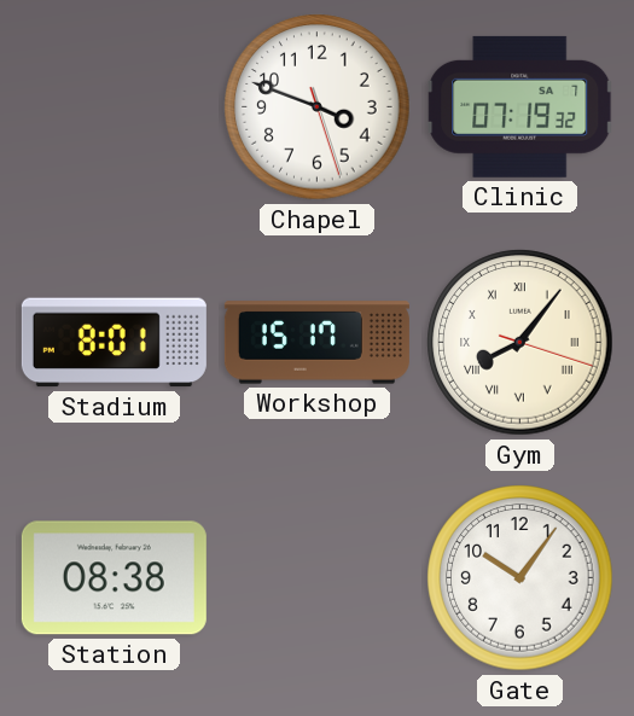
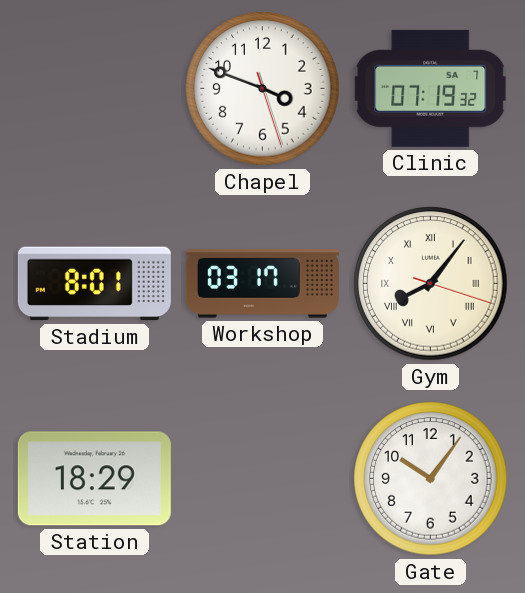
Workshop: 15:17 -> 03:17 (262, 284)
Station: 08:38 -> 18:29 (94, 479)
